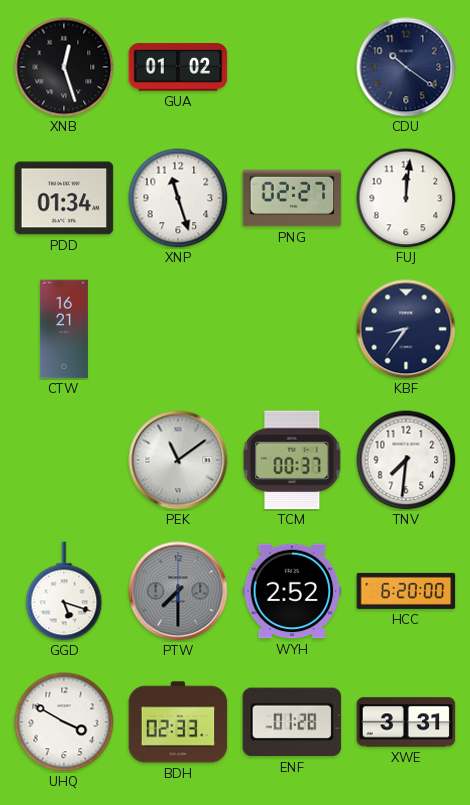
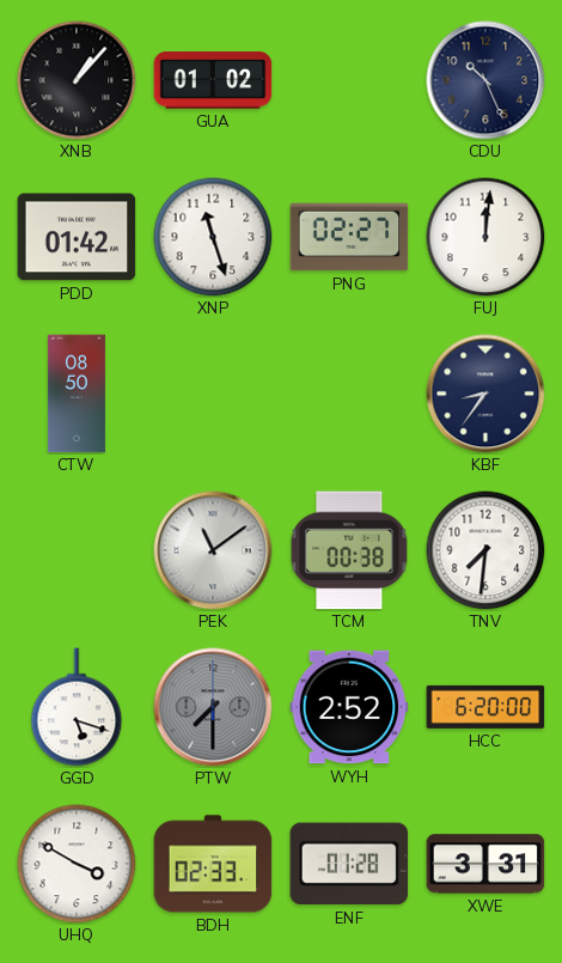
XNB: 12:27 -> 1:07 (77, 80)
CDU: 10:21 -> 10:26 (485, 80)
PDD: 01:34 -> 01:42 (77, 237)
CTW: 16:21 -> 08:50 (77, 394)
TCM: 00:37 -> 00:38 (349, 550)
